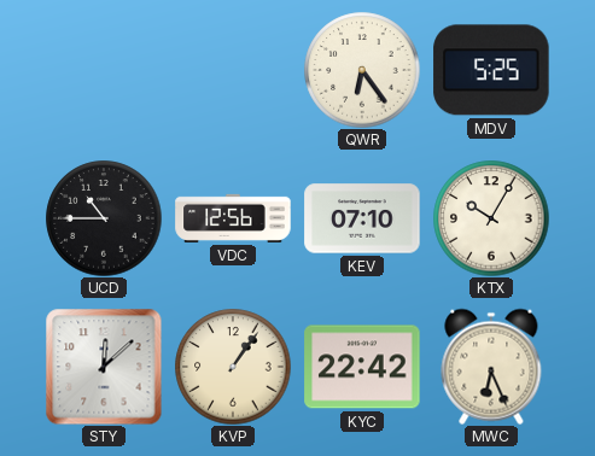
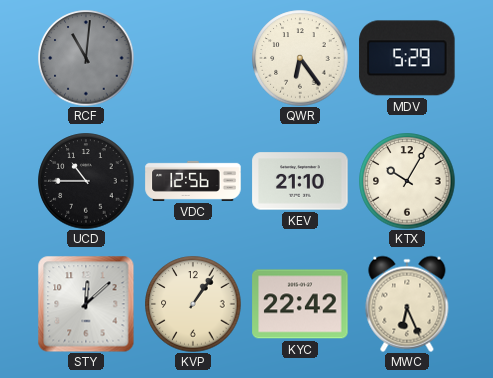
RCF: none -> 11:01 (86, 58)
MDV: 5:25 -> 5:29 (407, 58)
KEV: 07:10 -> 21:10 (300, 181)
